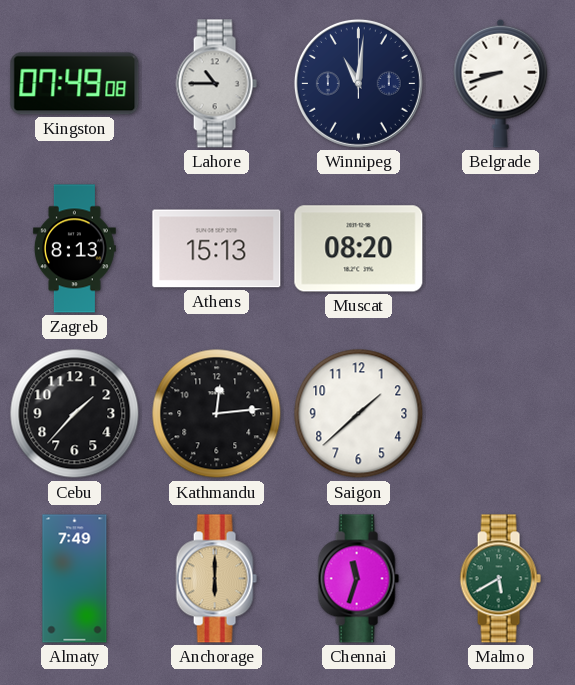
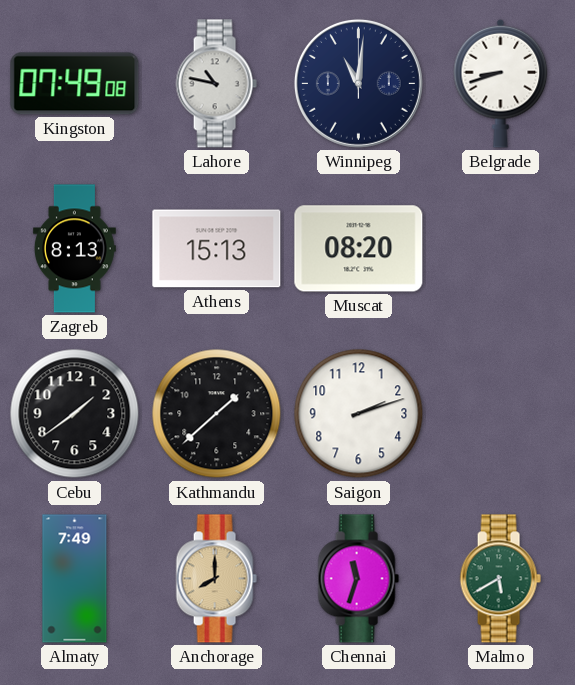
Lahore: 10:45 -> 10:47 (216, 84)
Cebu: 1:37 -> 1:39 (75, 414)
Kathmandu: 12:14 -> 1:38 (217, 414)
Saigon: 1:38 -> 2:12 (359, 414)
Anchorage: 6:00 -> 8:00 (216, 579)
